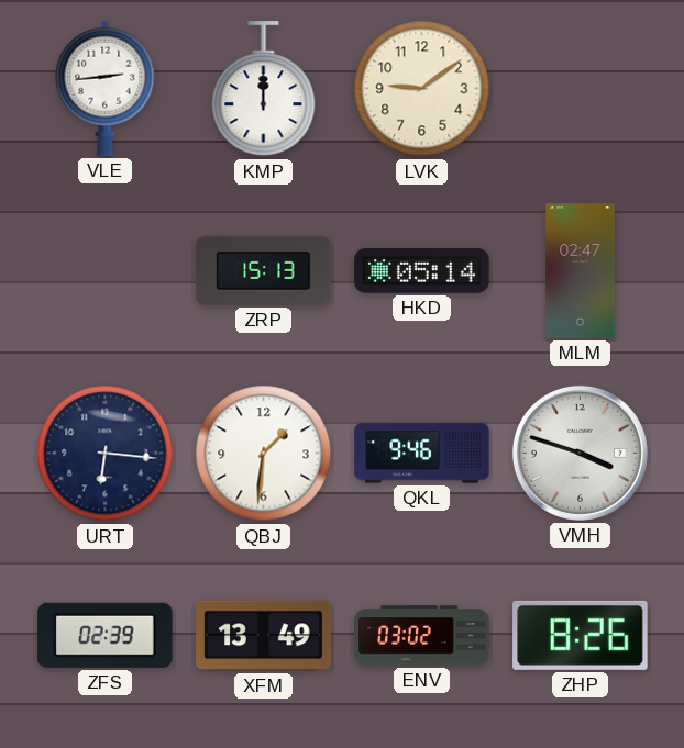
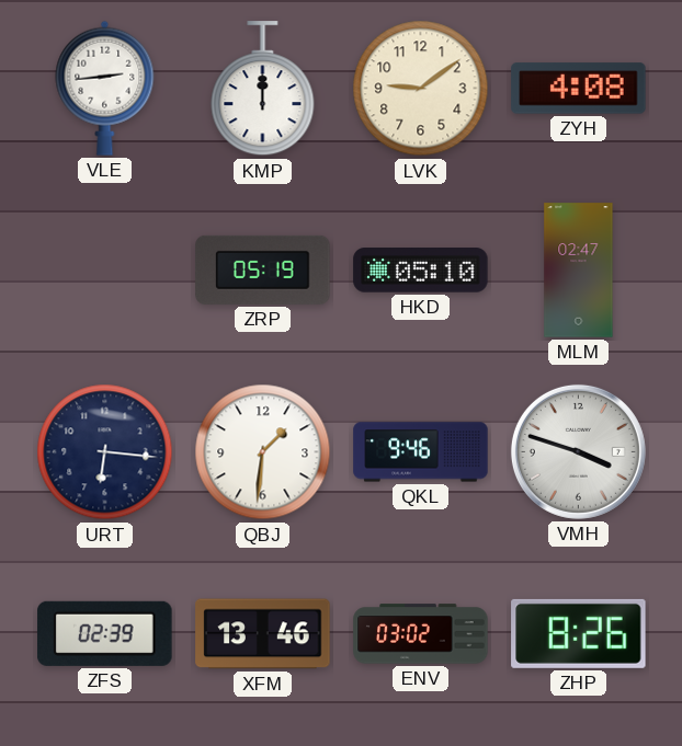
ZYH: none -> 4:08 (579, 89)
ZRP: 15:13 -> 05:19 (263, 269)
HKD: 05:14 -> 05:10 (421, 271)
XFM: 13:49 -> 13:46 (263, 634)
